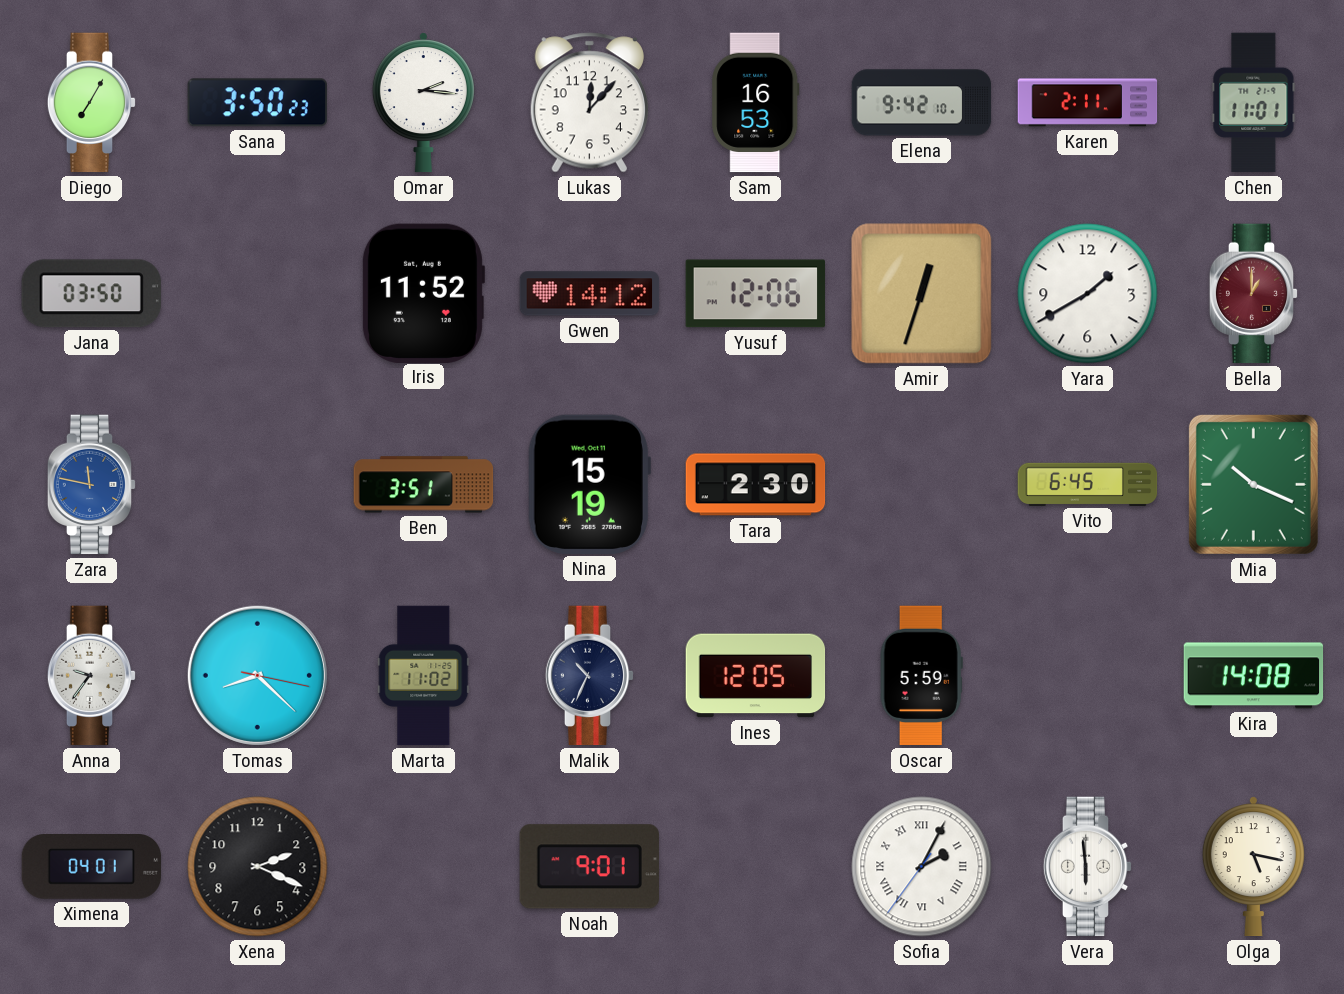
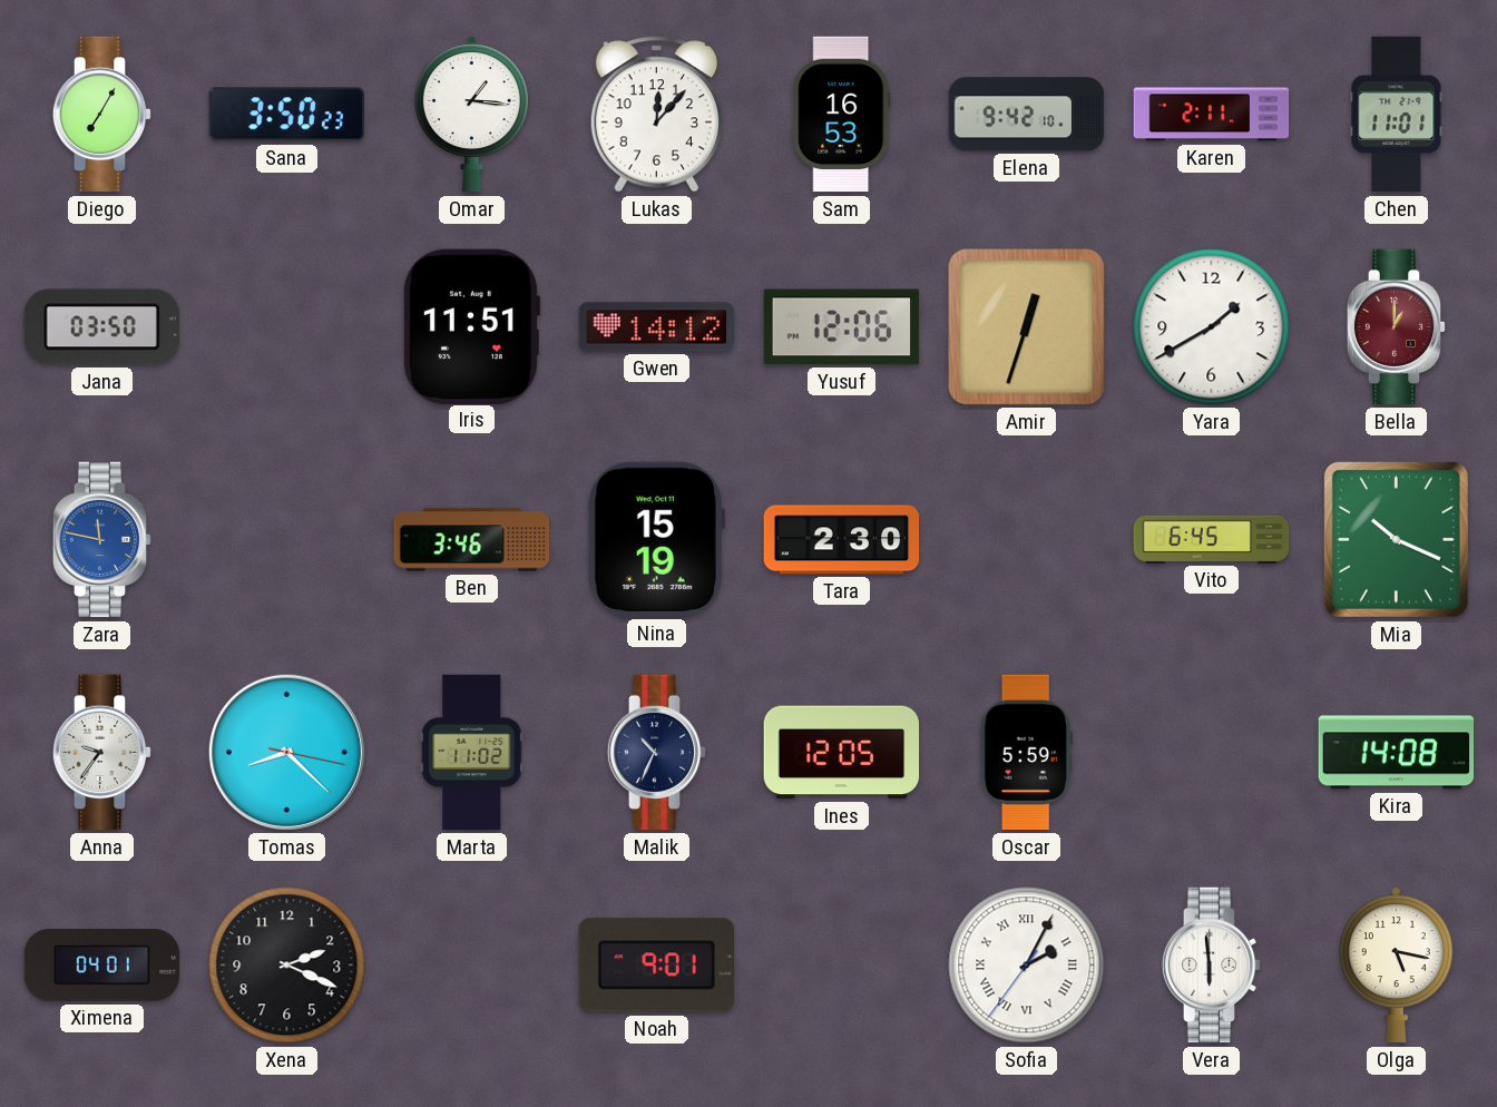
Omar: 2:16 -> 1:16 (471, 115)
Iris: 11:52 -> 11:51 (471, 326)
Ben: 3:51 -> 3:46 (472, 540)
